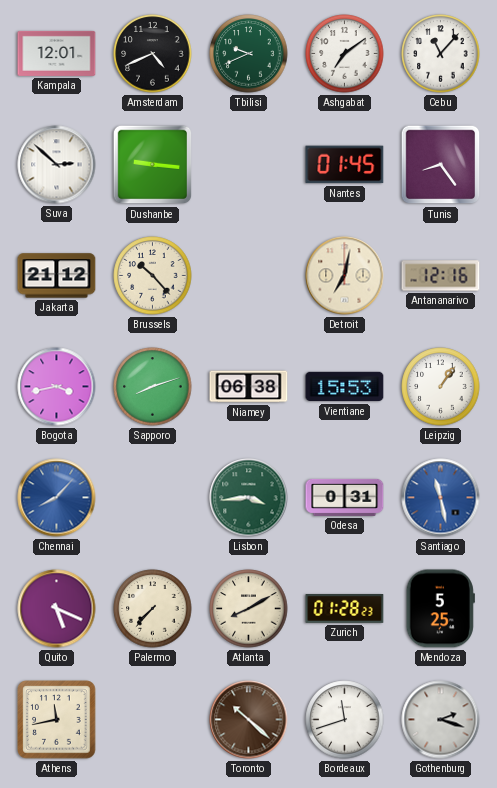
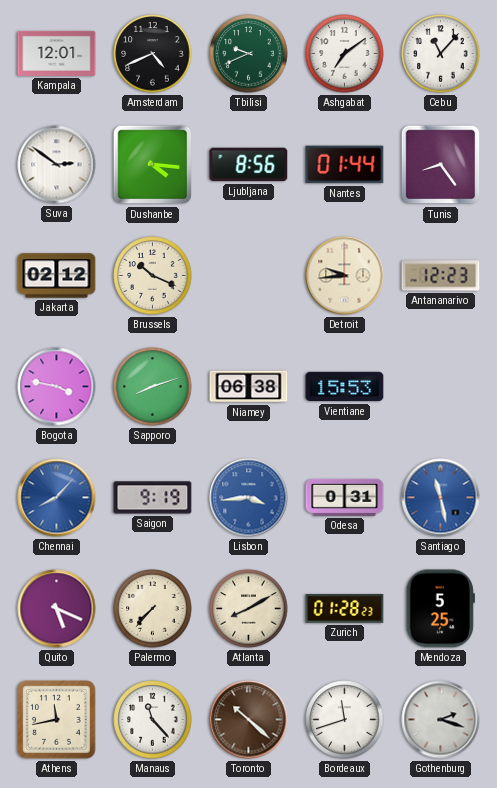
Suva: 2:52 -> 2:51 (57, 165)
Dushanbe: 9:16 -> 4:16 (153, 165)
Ljubljana: none -> 8:56 (249, 165)
Nantes: 01:45 -> 01:44 (345, 165)
Jakarta: 21:12 -> 02:12 (57, 276)
Brussels: 10:23 -> 10:19 (153, 276)
Detroit: 7:02 -> 9:44 (345, 276)
Antananarivo: 12:16 -> 12:23 (441, 276)
Bogota: 3:43 -> 3:47 (57, 387)
Leipzig: 1:06 -> none (441, 387)
Saigon: none -> 9:19 (153, 498)
Lisbon dial: green -> blue (249, 498)
Manaus: none -> 11:23 (153, 720)
